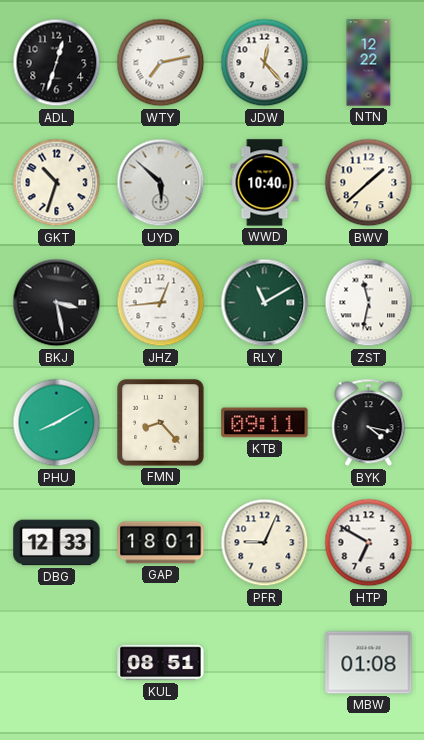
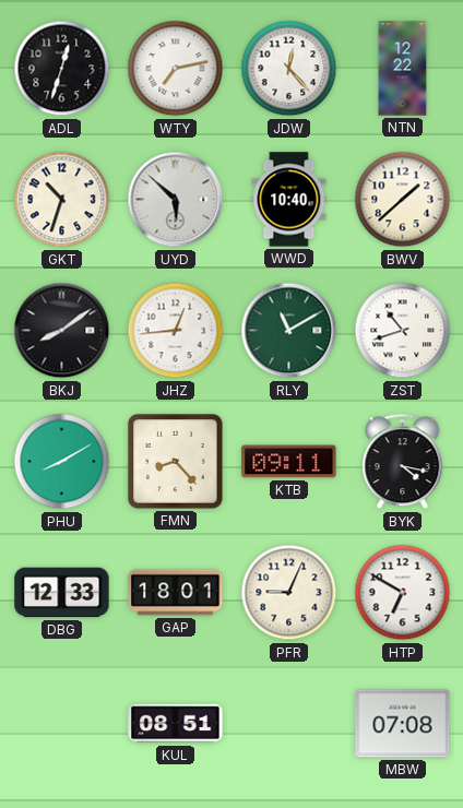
BKJ: 3:28 -> 8:09 (62, 331)
ZST: 11:32 -> 10:42 (403, 331)
MBW: 01:08 -> 07:08 (403, 724)
